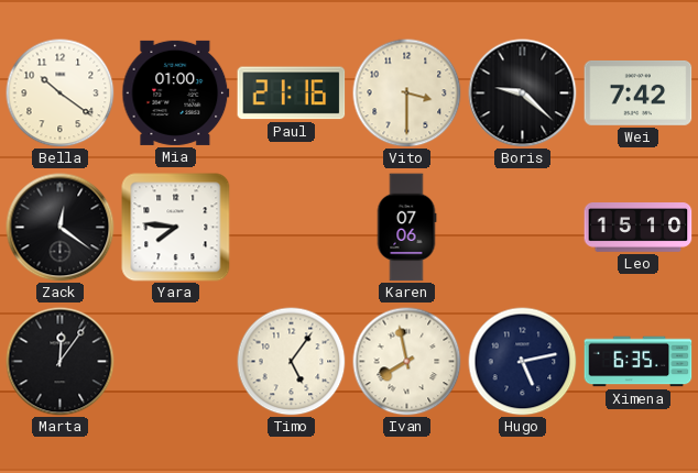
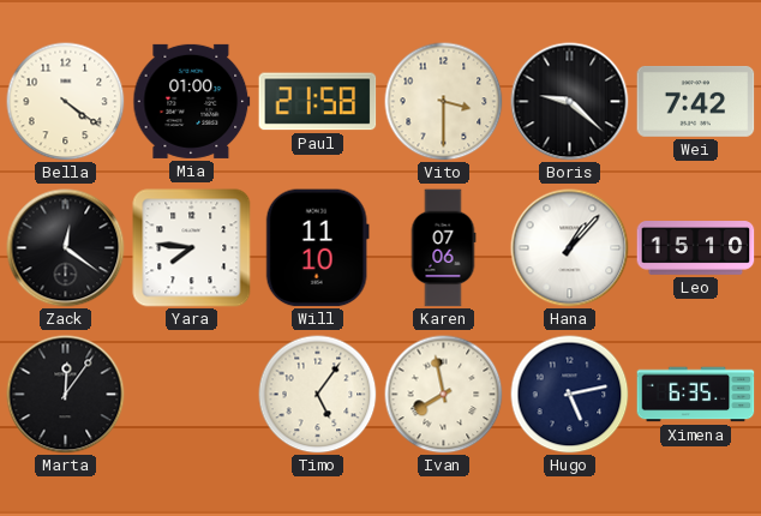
Bella: 10:21 -> 4:21 (66, 102)
Paul: 21:16 -> 21:58 (318, 102)
Will: none -> 11:10 (317, 248)
Hana: none -> 1:07 (570, 248)
